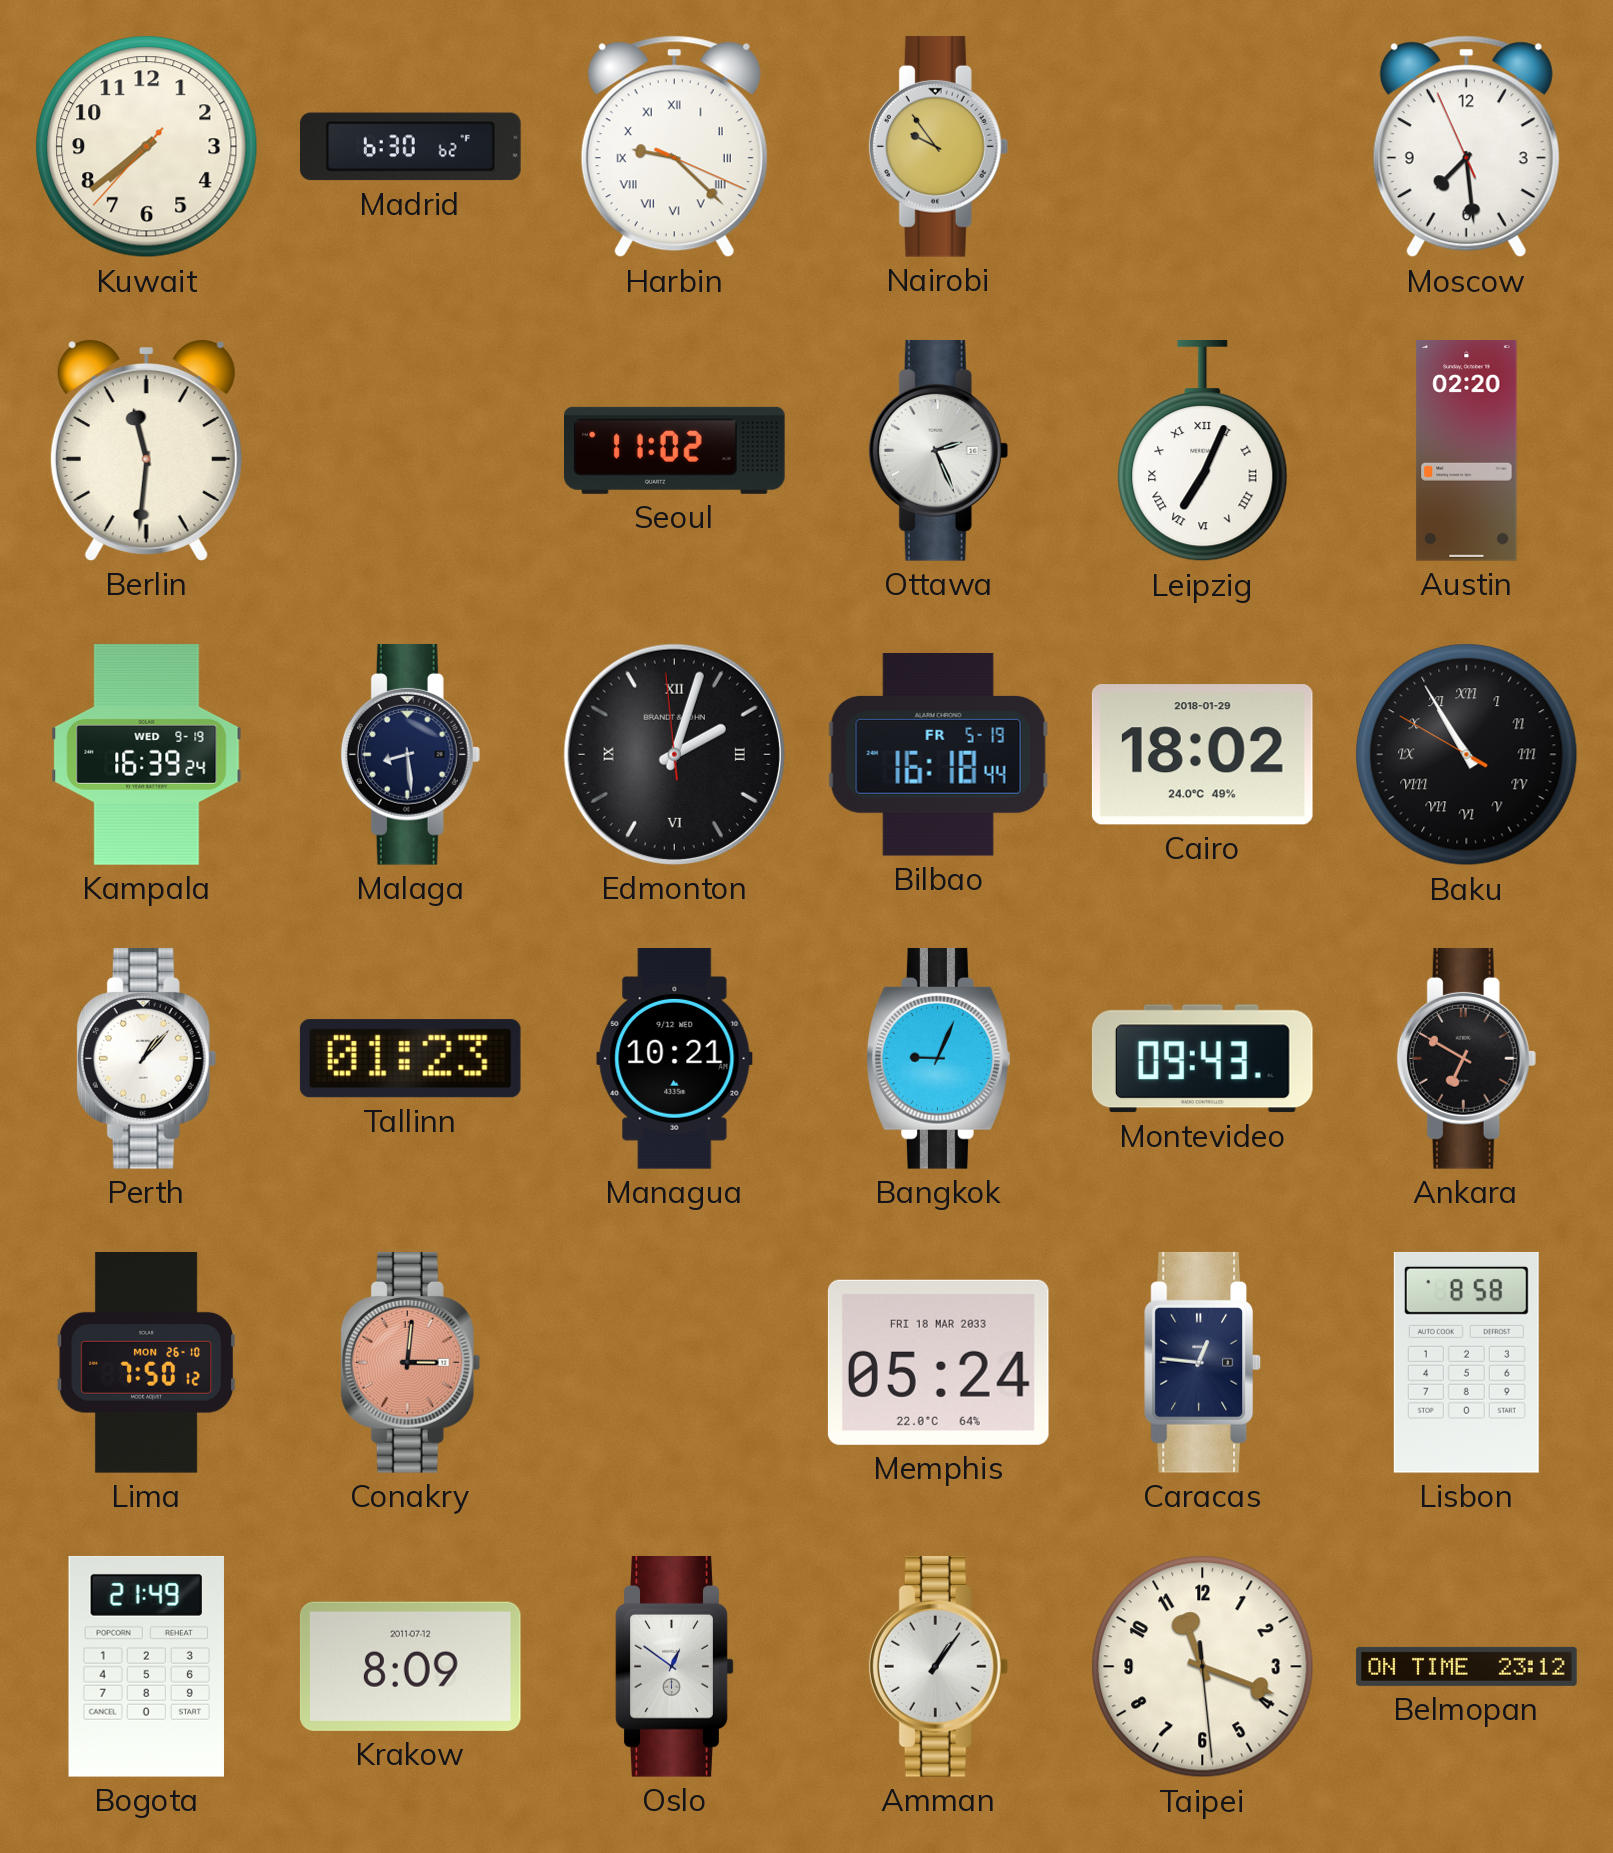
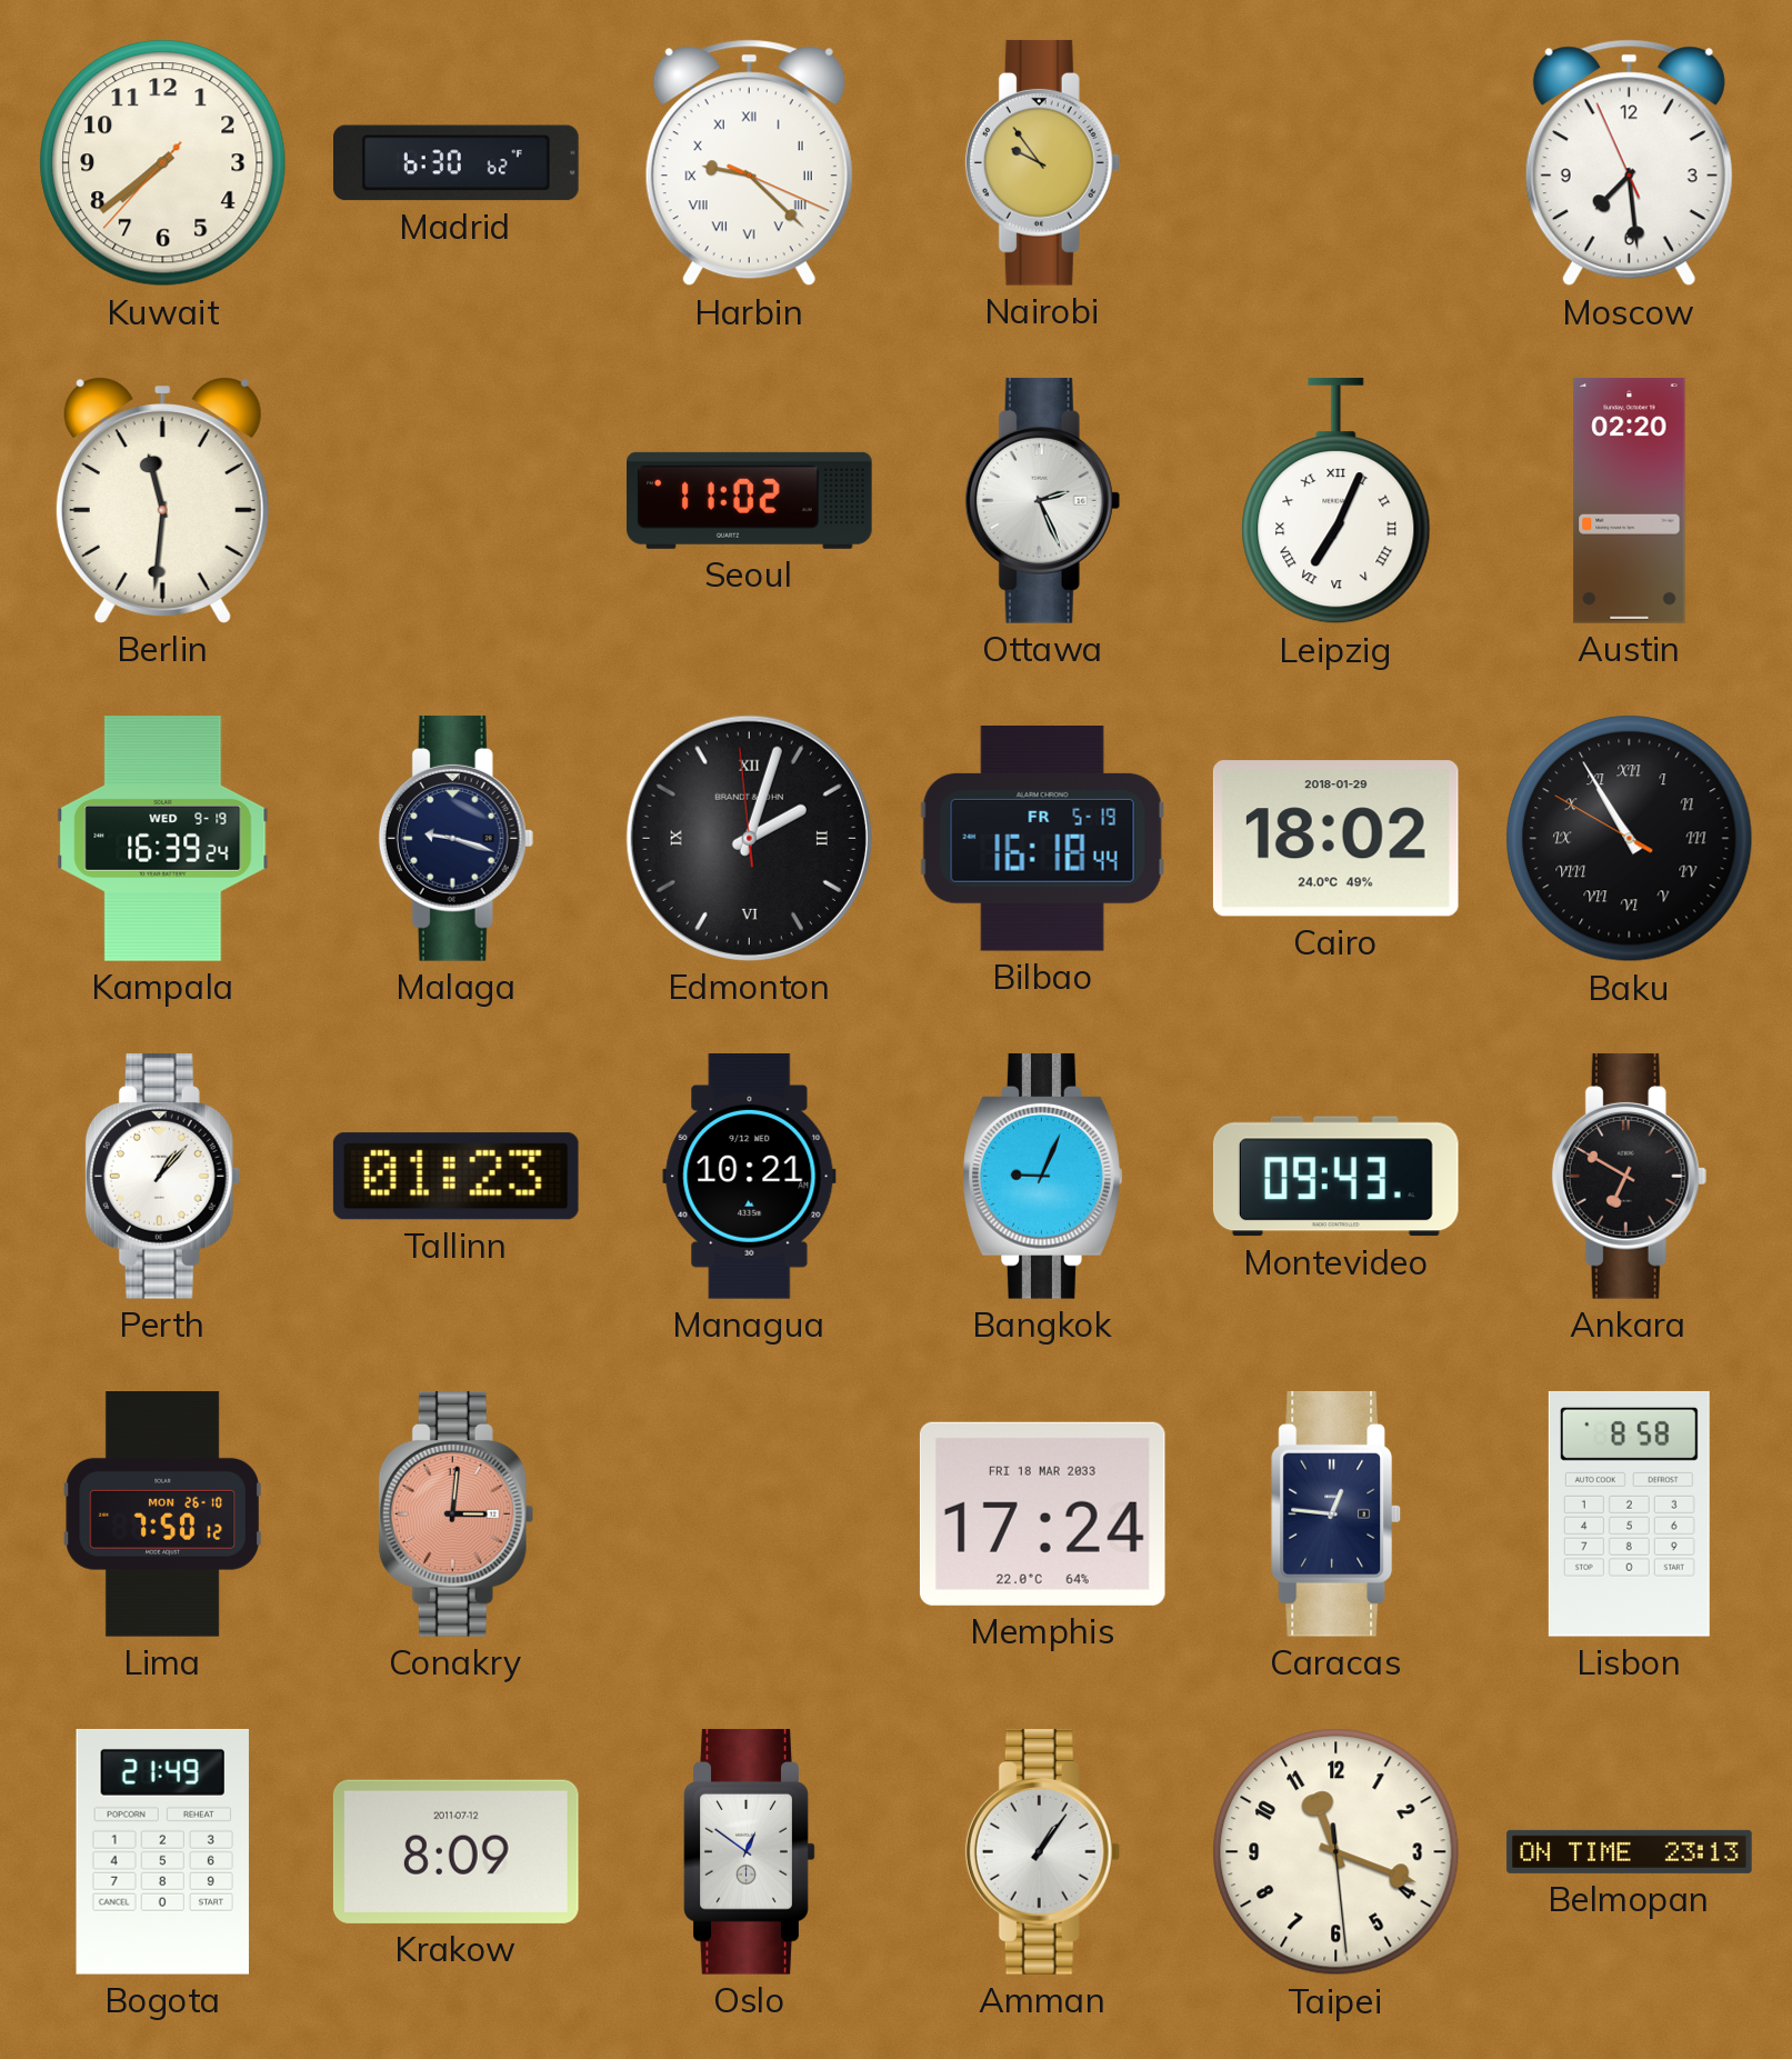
Malaga: 8:29 -> 9:18 (457, 838)
Memphis: 05:24 -> 17:24 (1042, 1513)
Belmopan: 23:12 -> 23:13 (1630, 1851)
